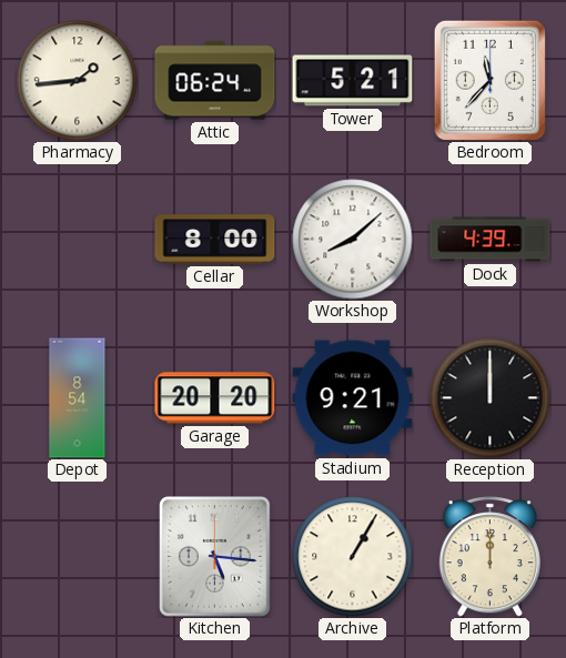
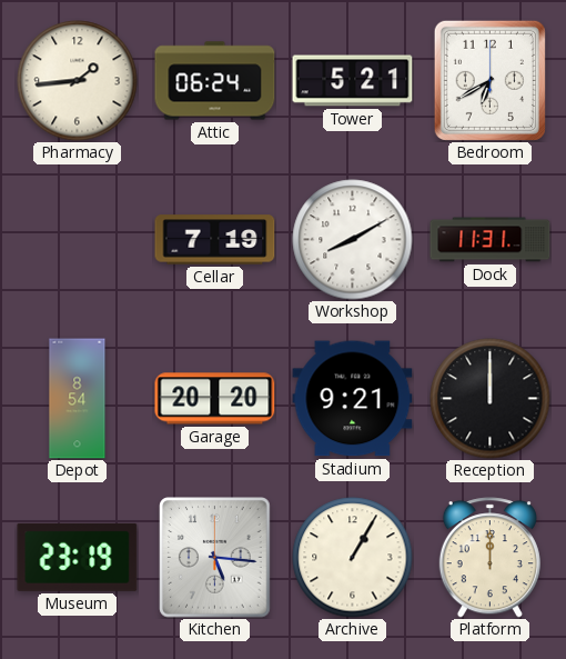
Bedroom: 11:37 -> 6:40 (489, 80)
Cellar: 8:00 -> 7:19 (215, 240)
Workshop: 8:08 -> 8:10 (353, 240)
Dock: 4:39 -> 11:31 (491, 240)
Museum: none -> 23:19 (78, 557)
